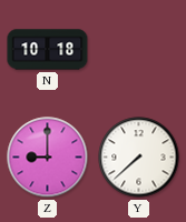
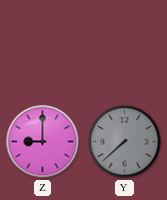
N: 10:18 -> none (48, 50)
Y dial: white -> grey (125, 142)
